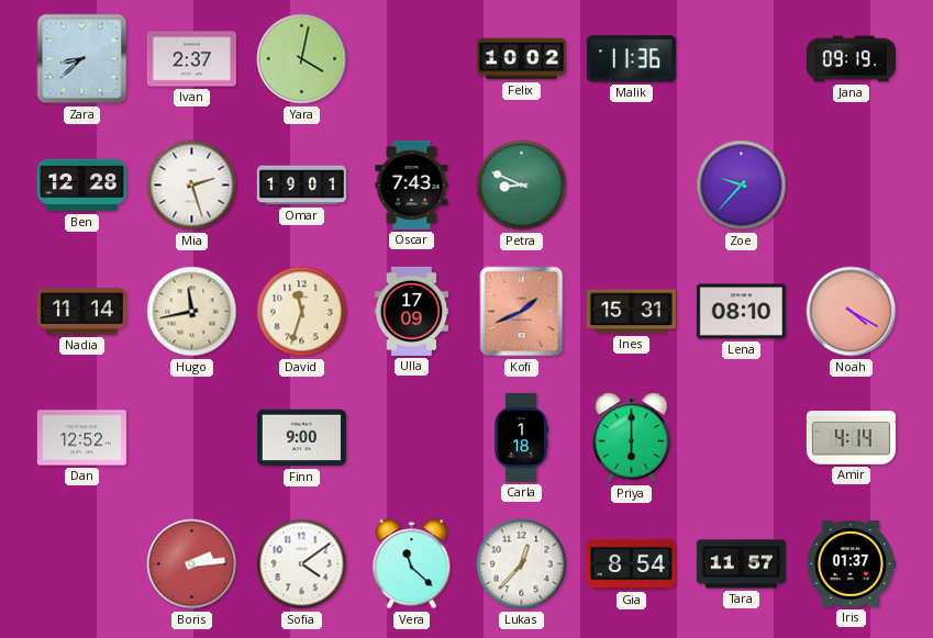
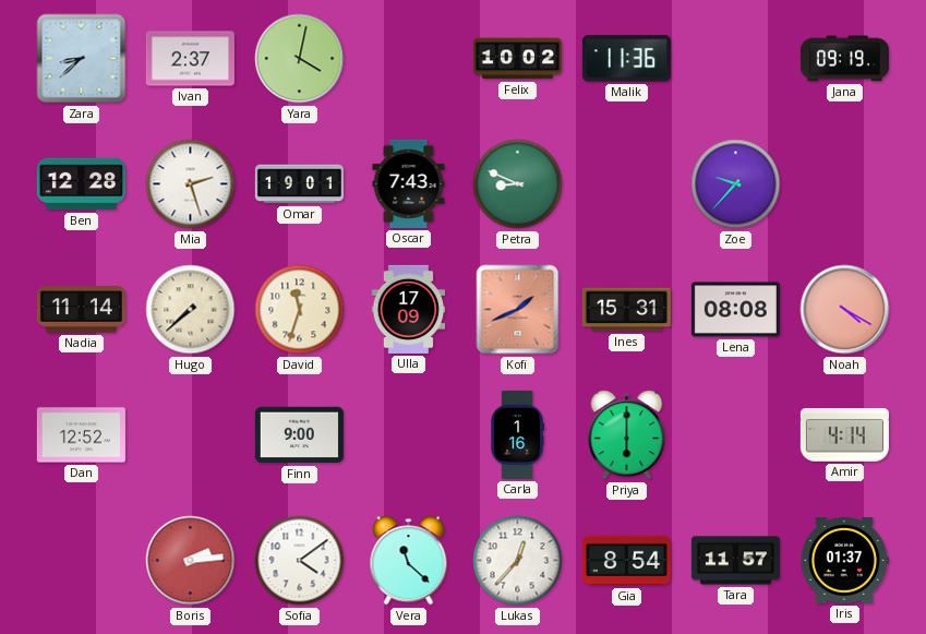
Hugo: 11:43 -> 7:38 (191, 310)
Lena: 08:10 -> 08:08 (735, 310)
Carla: 1:18 -> 1:16 (518, 434)
